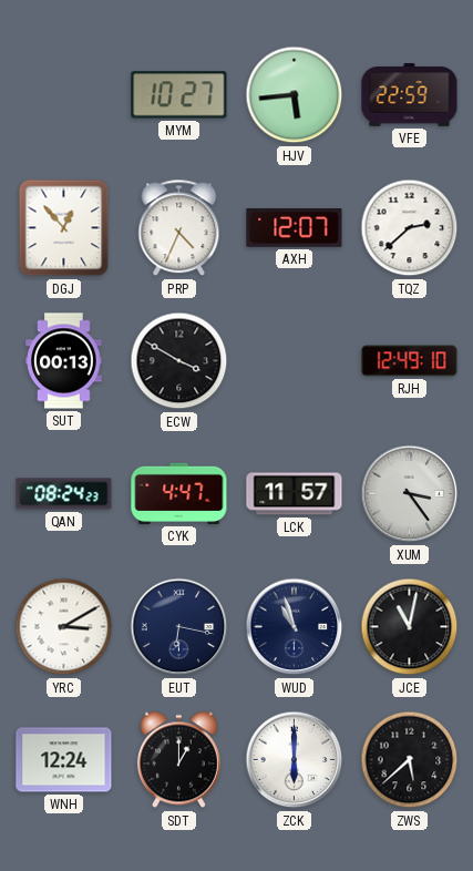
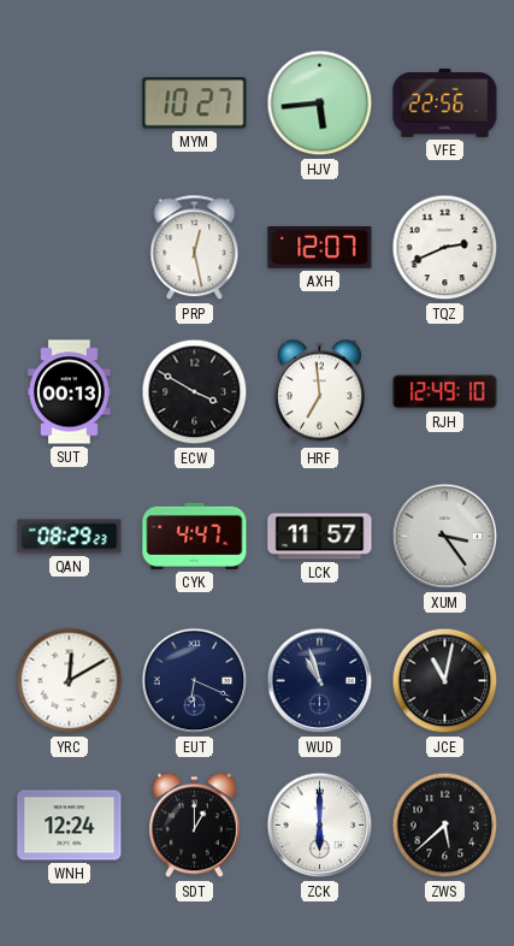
VFE: 22:59 -> 22:56 (445, 104)
DGJ: 12:53 -> none (64, 228)
PRP: 4:34 -> 12:28 (195, 248)
TQZ: 2:38 -> 2:41 (445, 248)
HRF: none -> 6:59 (319, 392)
QAN: 08:24 -> 08:29 (70, 537)
YRC: 3:10 -> 12:10 (70, 681)
EUT: 6:17 -> 6:19 (195, 681)
